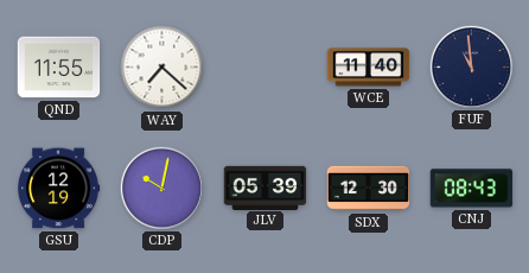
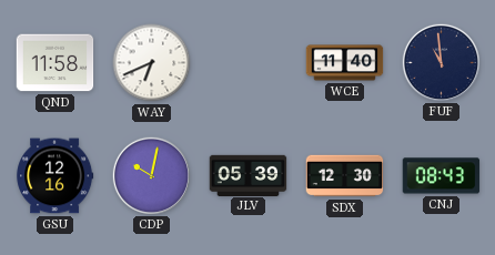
QND: 11:55 -> 11:58 (55, 63)
WAY: 7:22 -> 6:41 (152, 63)
GSU: 12:19 -> 12:16 (55, 176)
